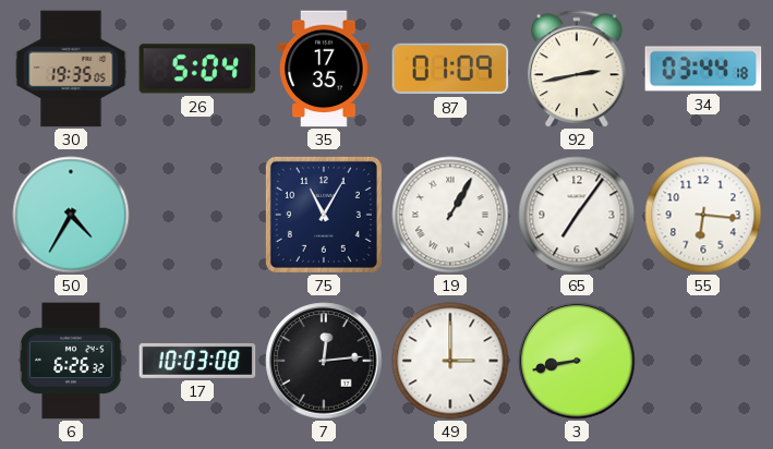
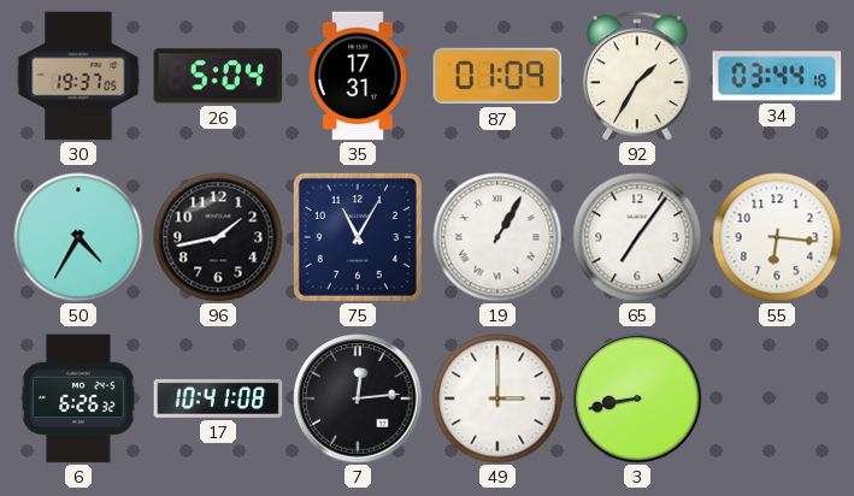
30: 19:35 -> 19:37 (78, 76)
35: 17:35 -> 17:31 (358, 76)
92: 2:43 -> 1:35 (638, 76)
96: none -> 1:43 (218, 237)
17: 10:03 -> 10:41 (218, 398)
